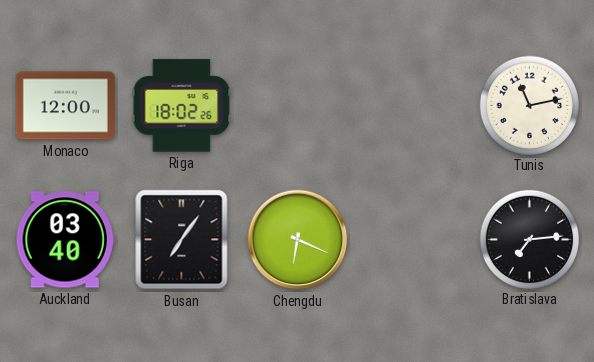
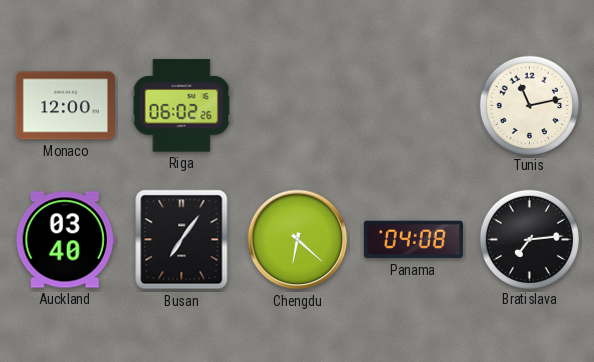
Riga: 18:02 -> 06:02 (182, 106)
Chengdu: 6:19 -> 6:22 (298, 240)
Panama: none -> 04:08 (413, 240)
